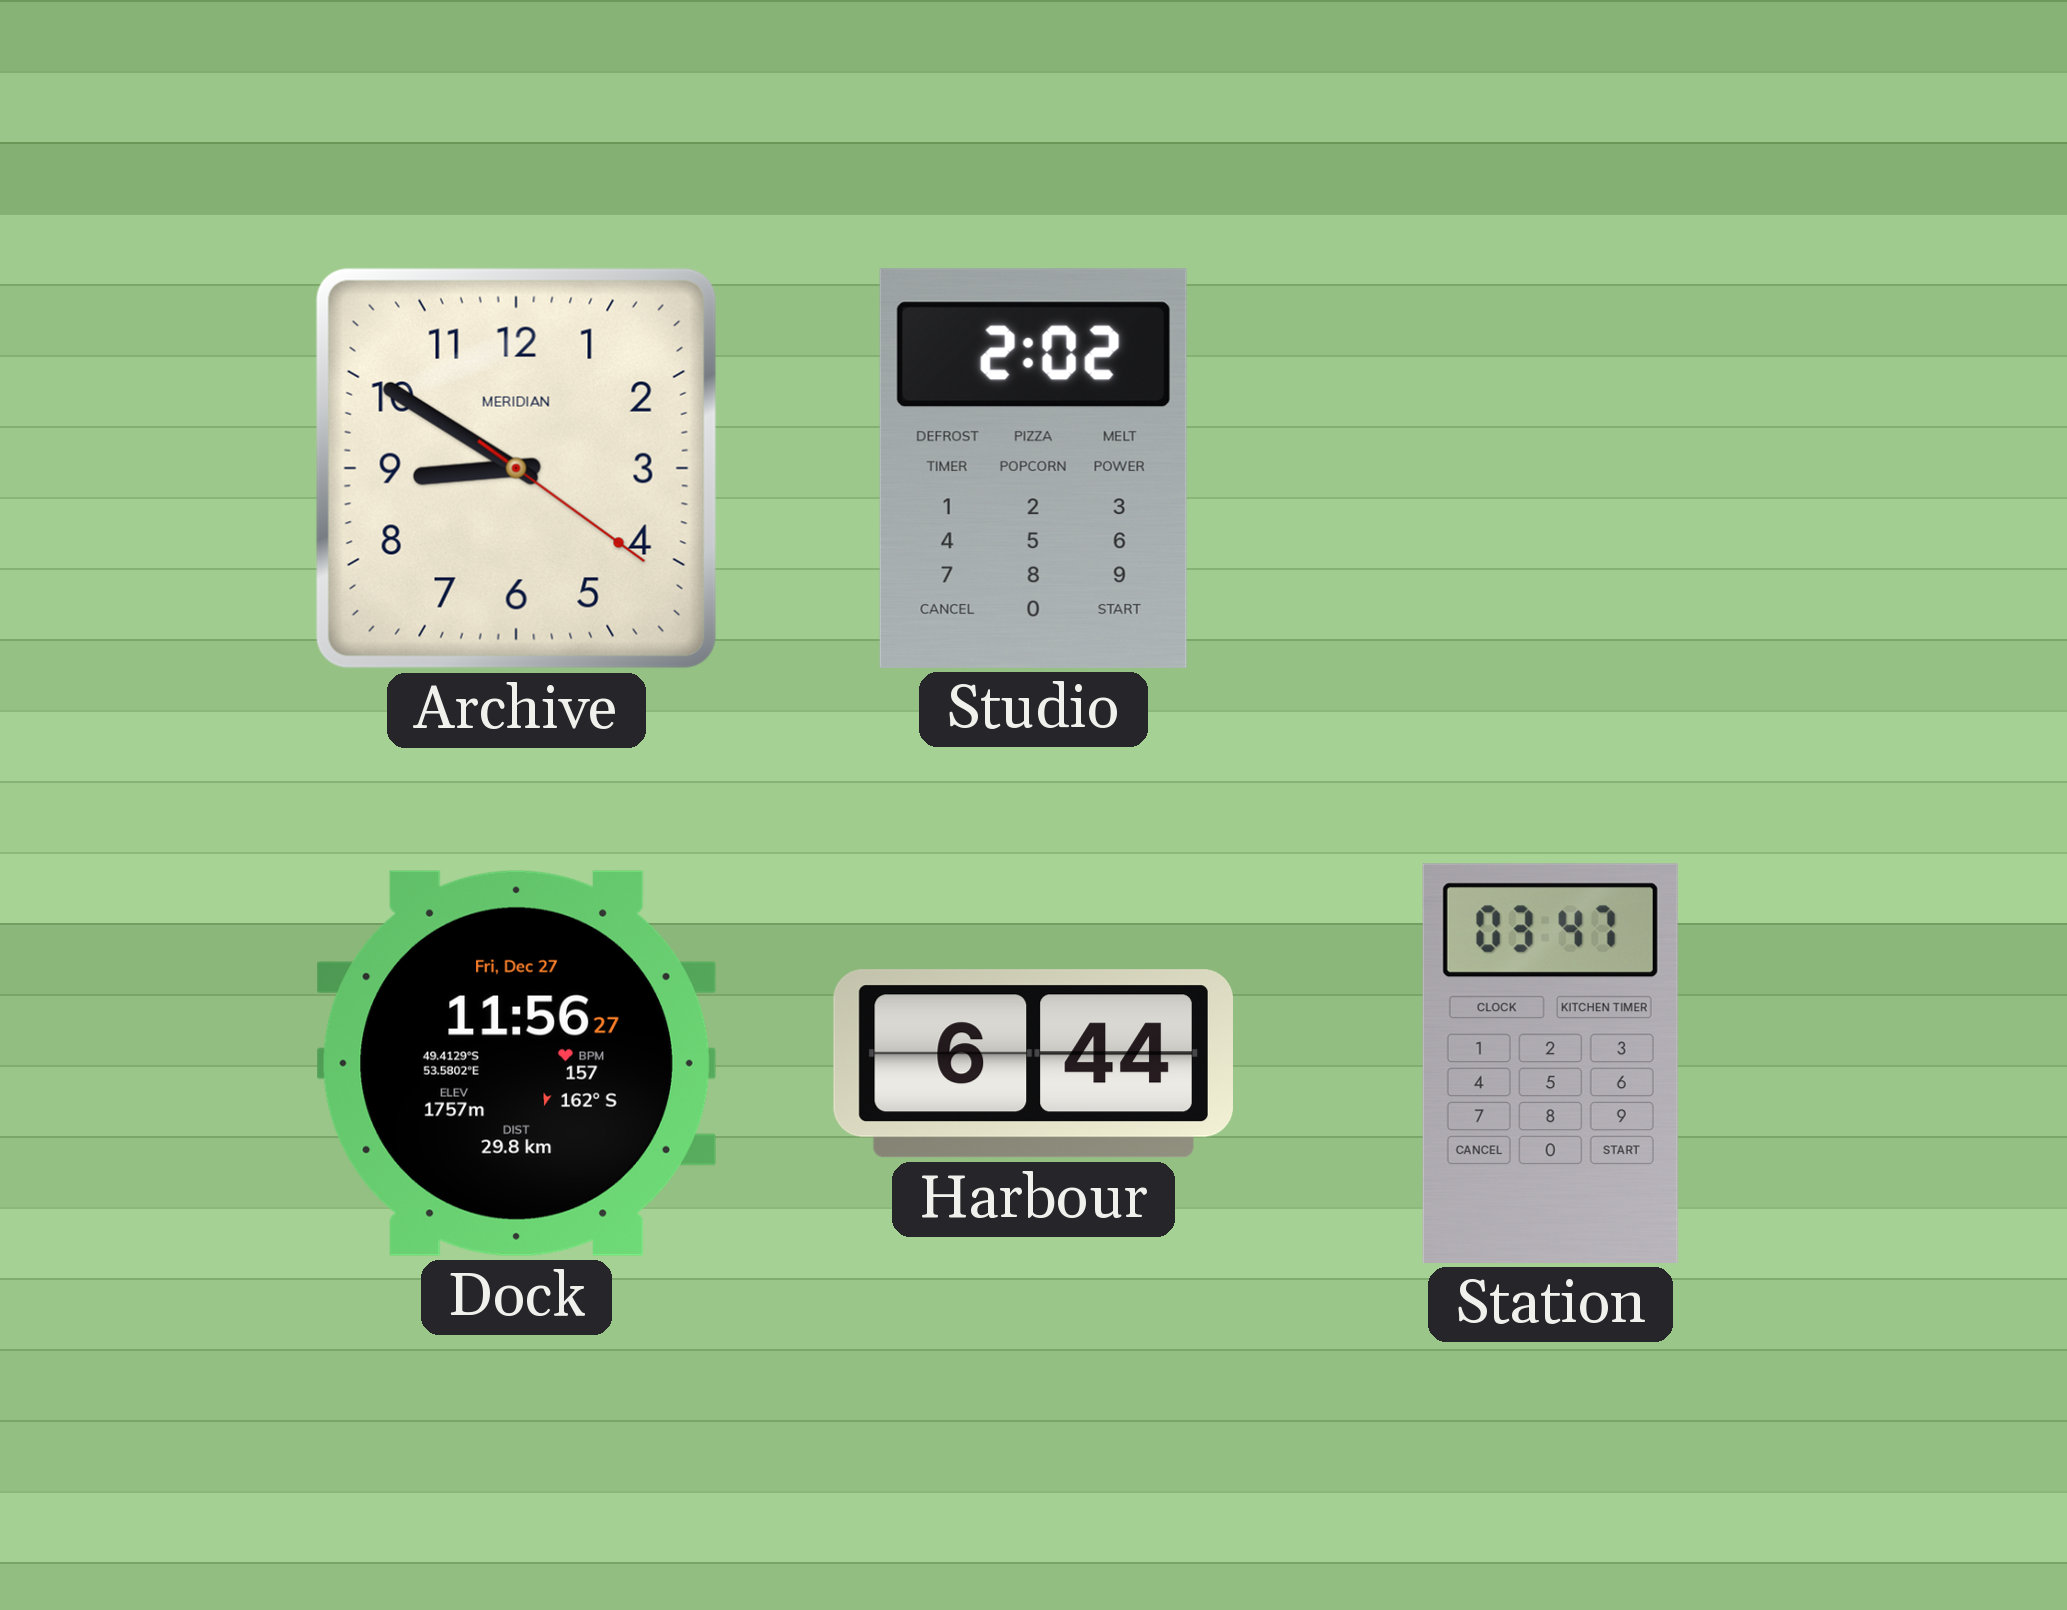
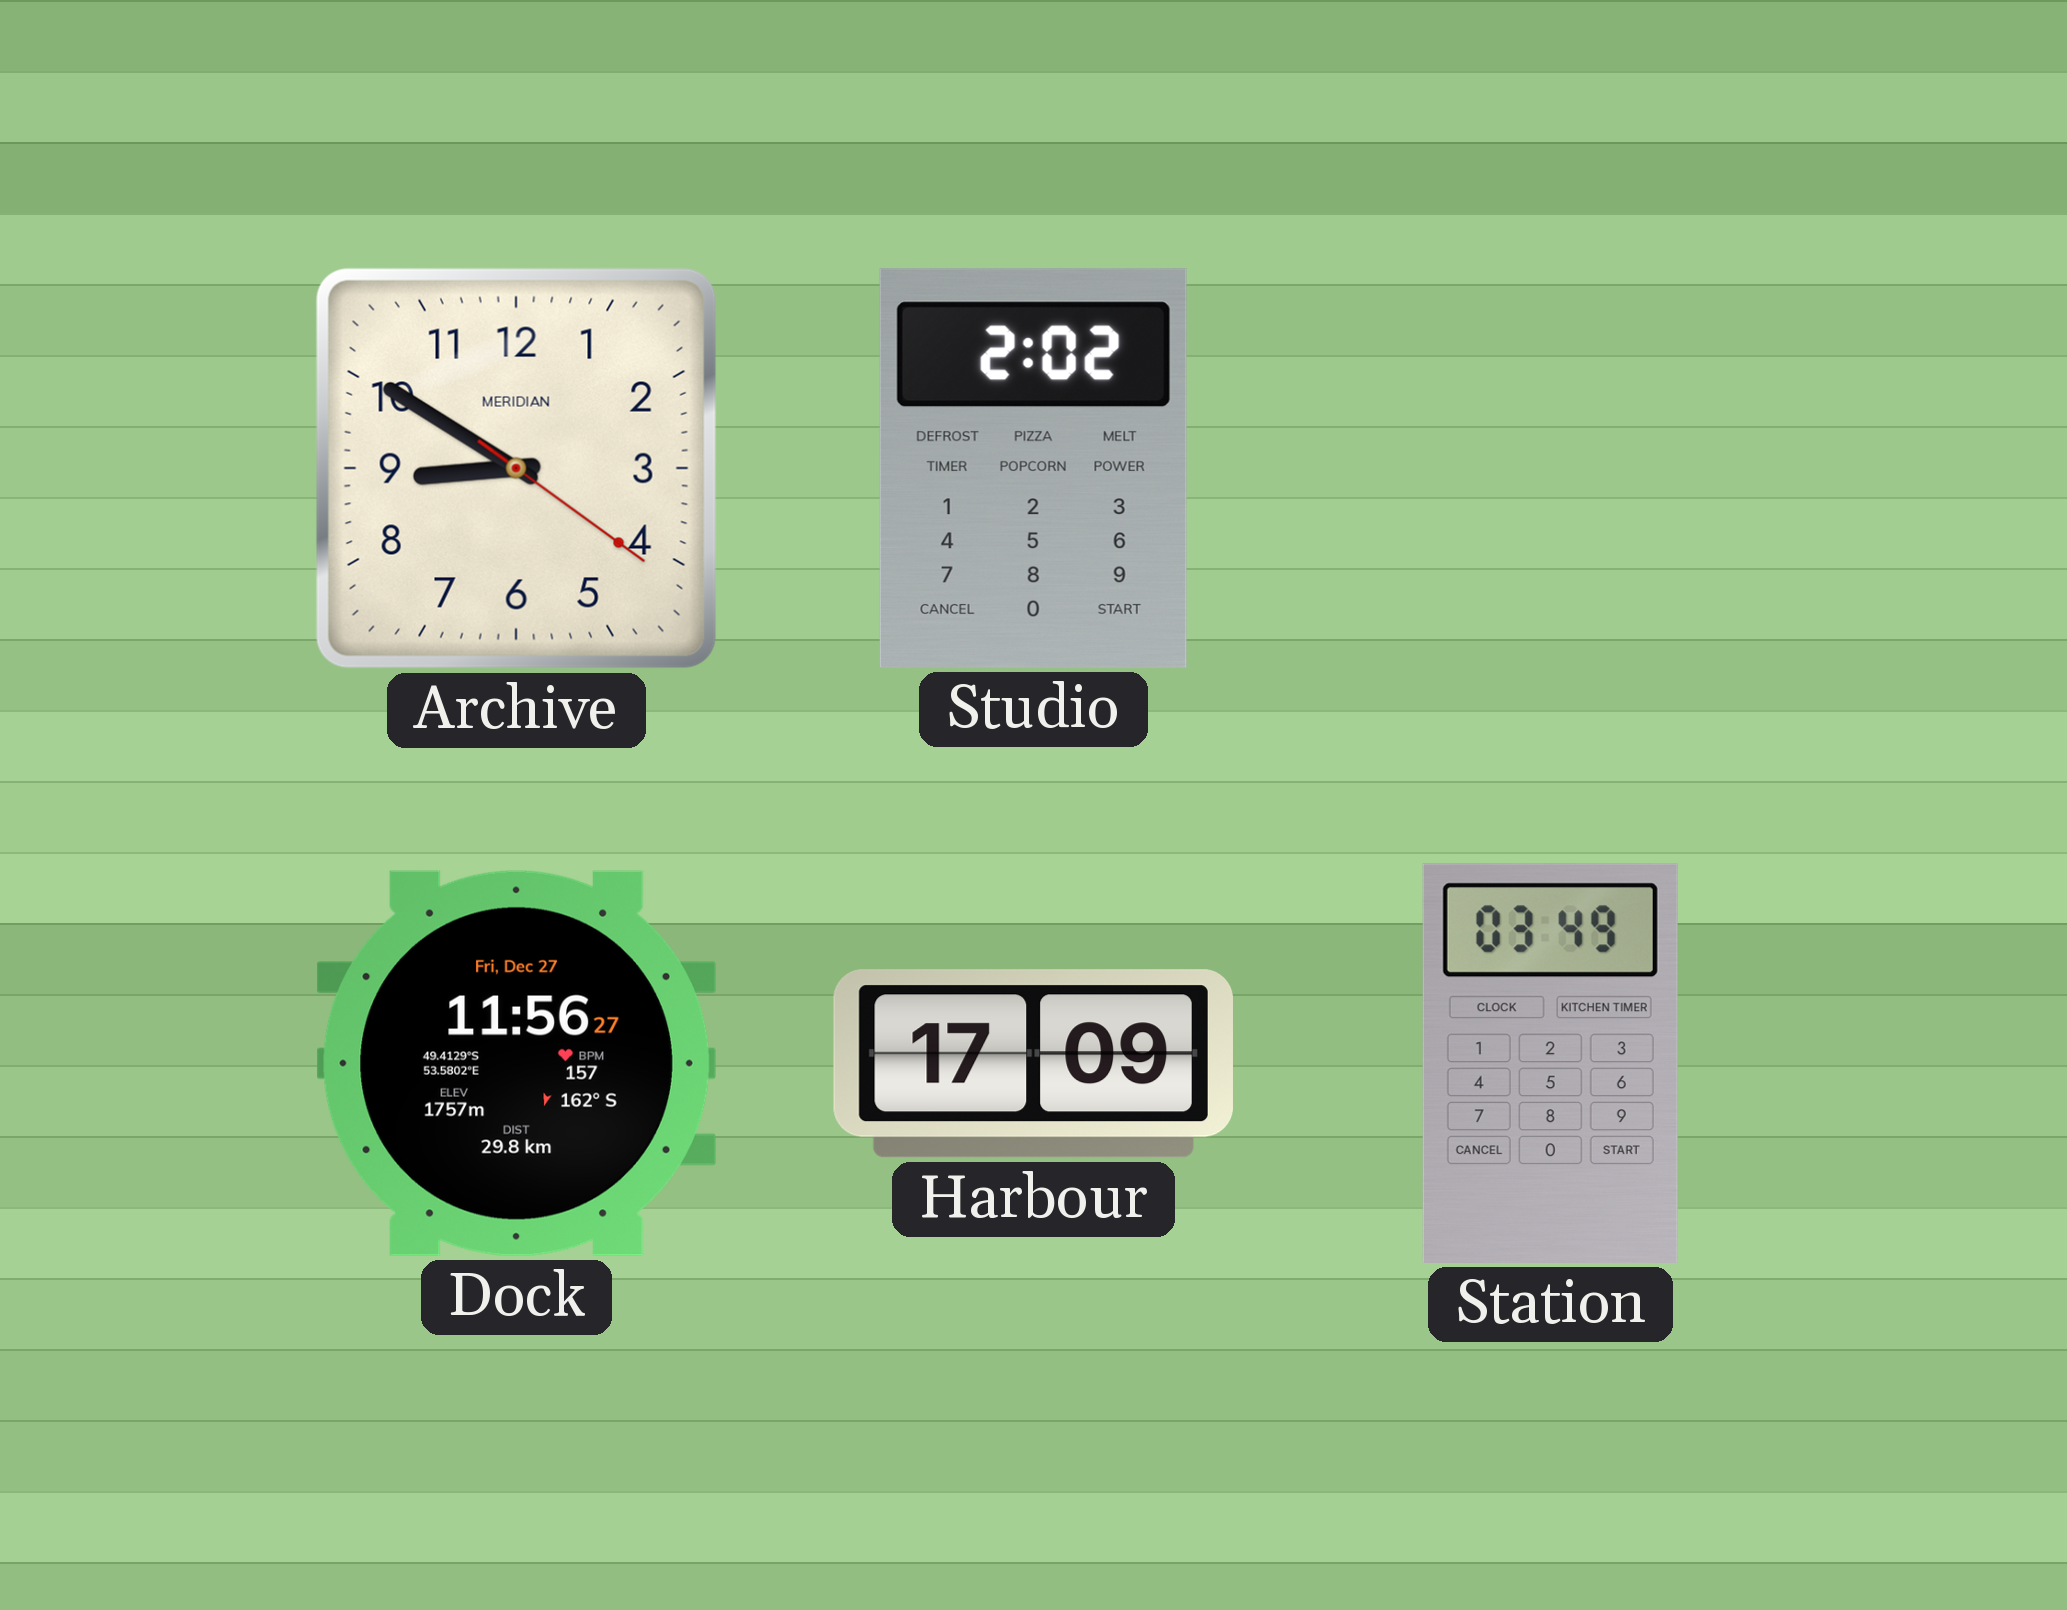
Harbour: 6:44 -> 17:09 (1033, 1064)
Station: 03:47 -> 03:49 (1550, 1063)
